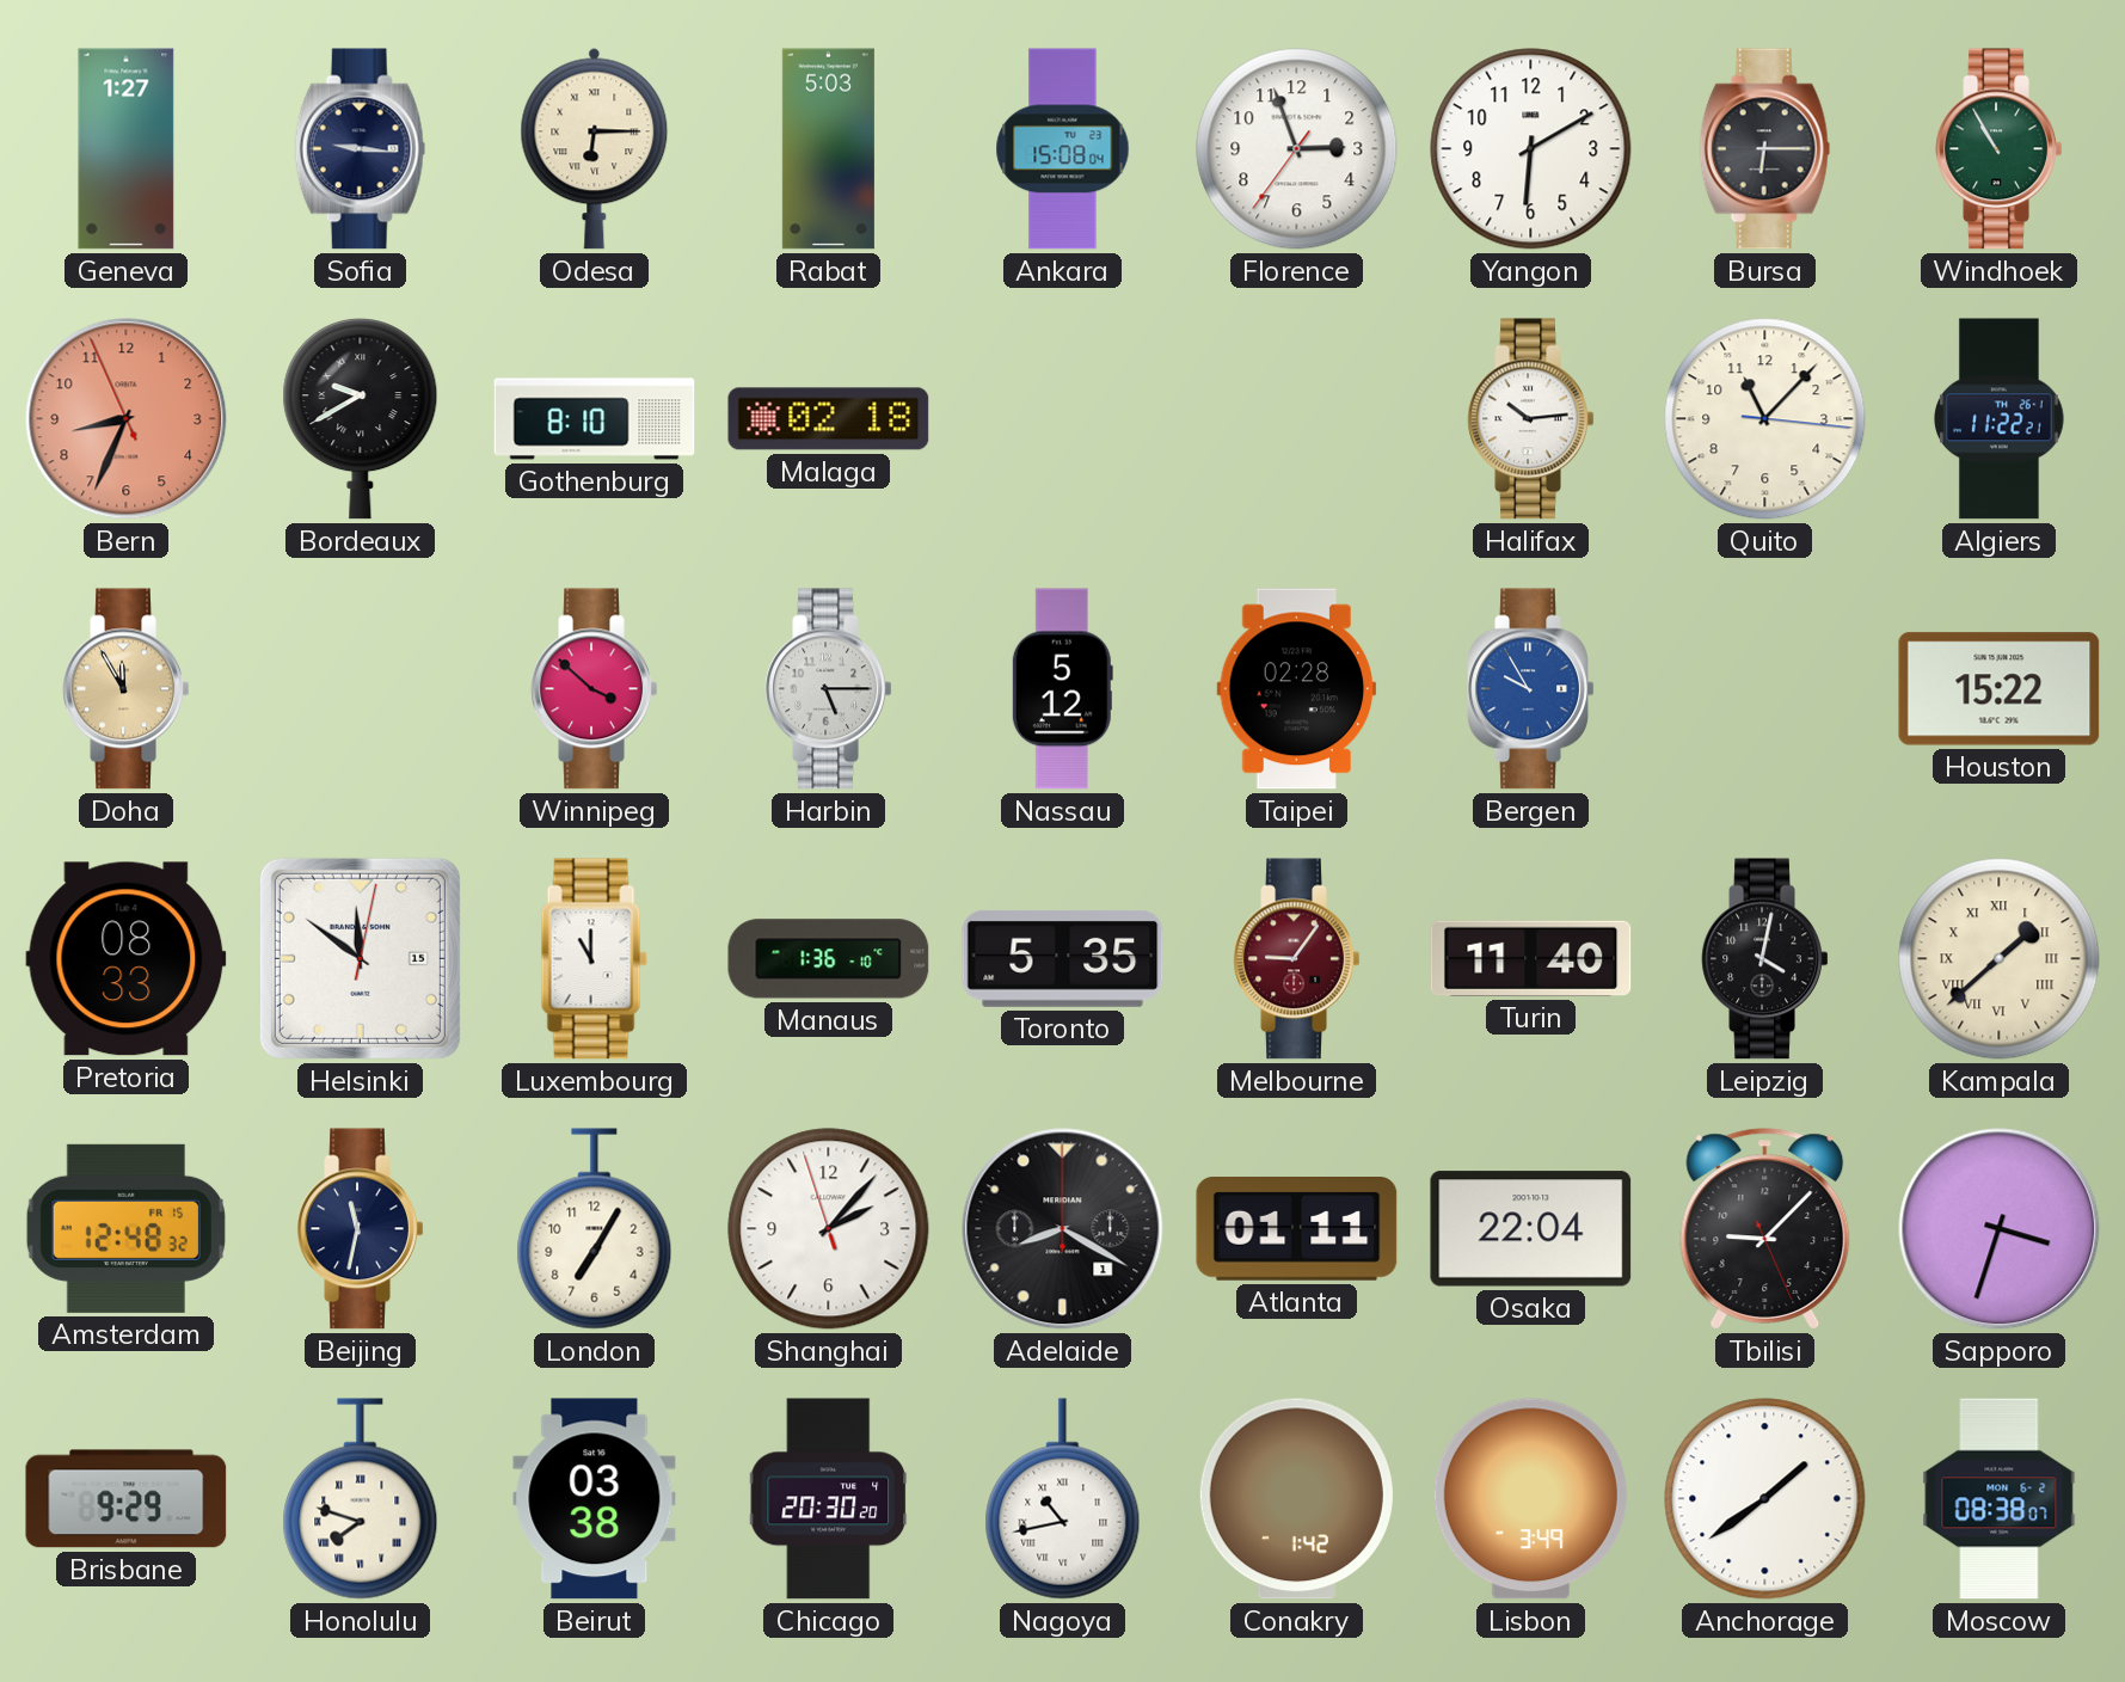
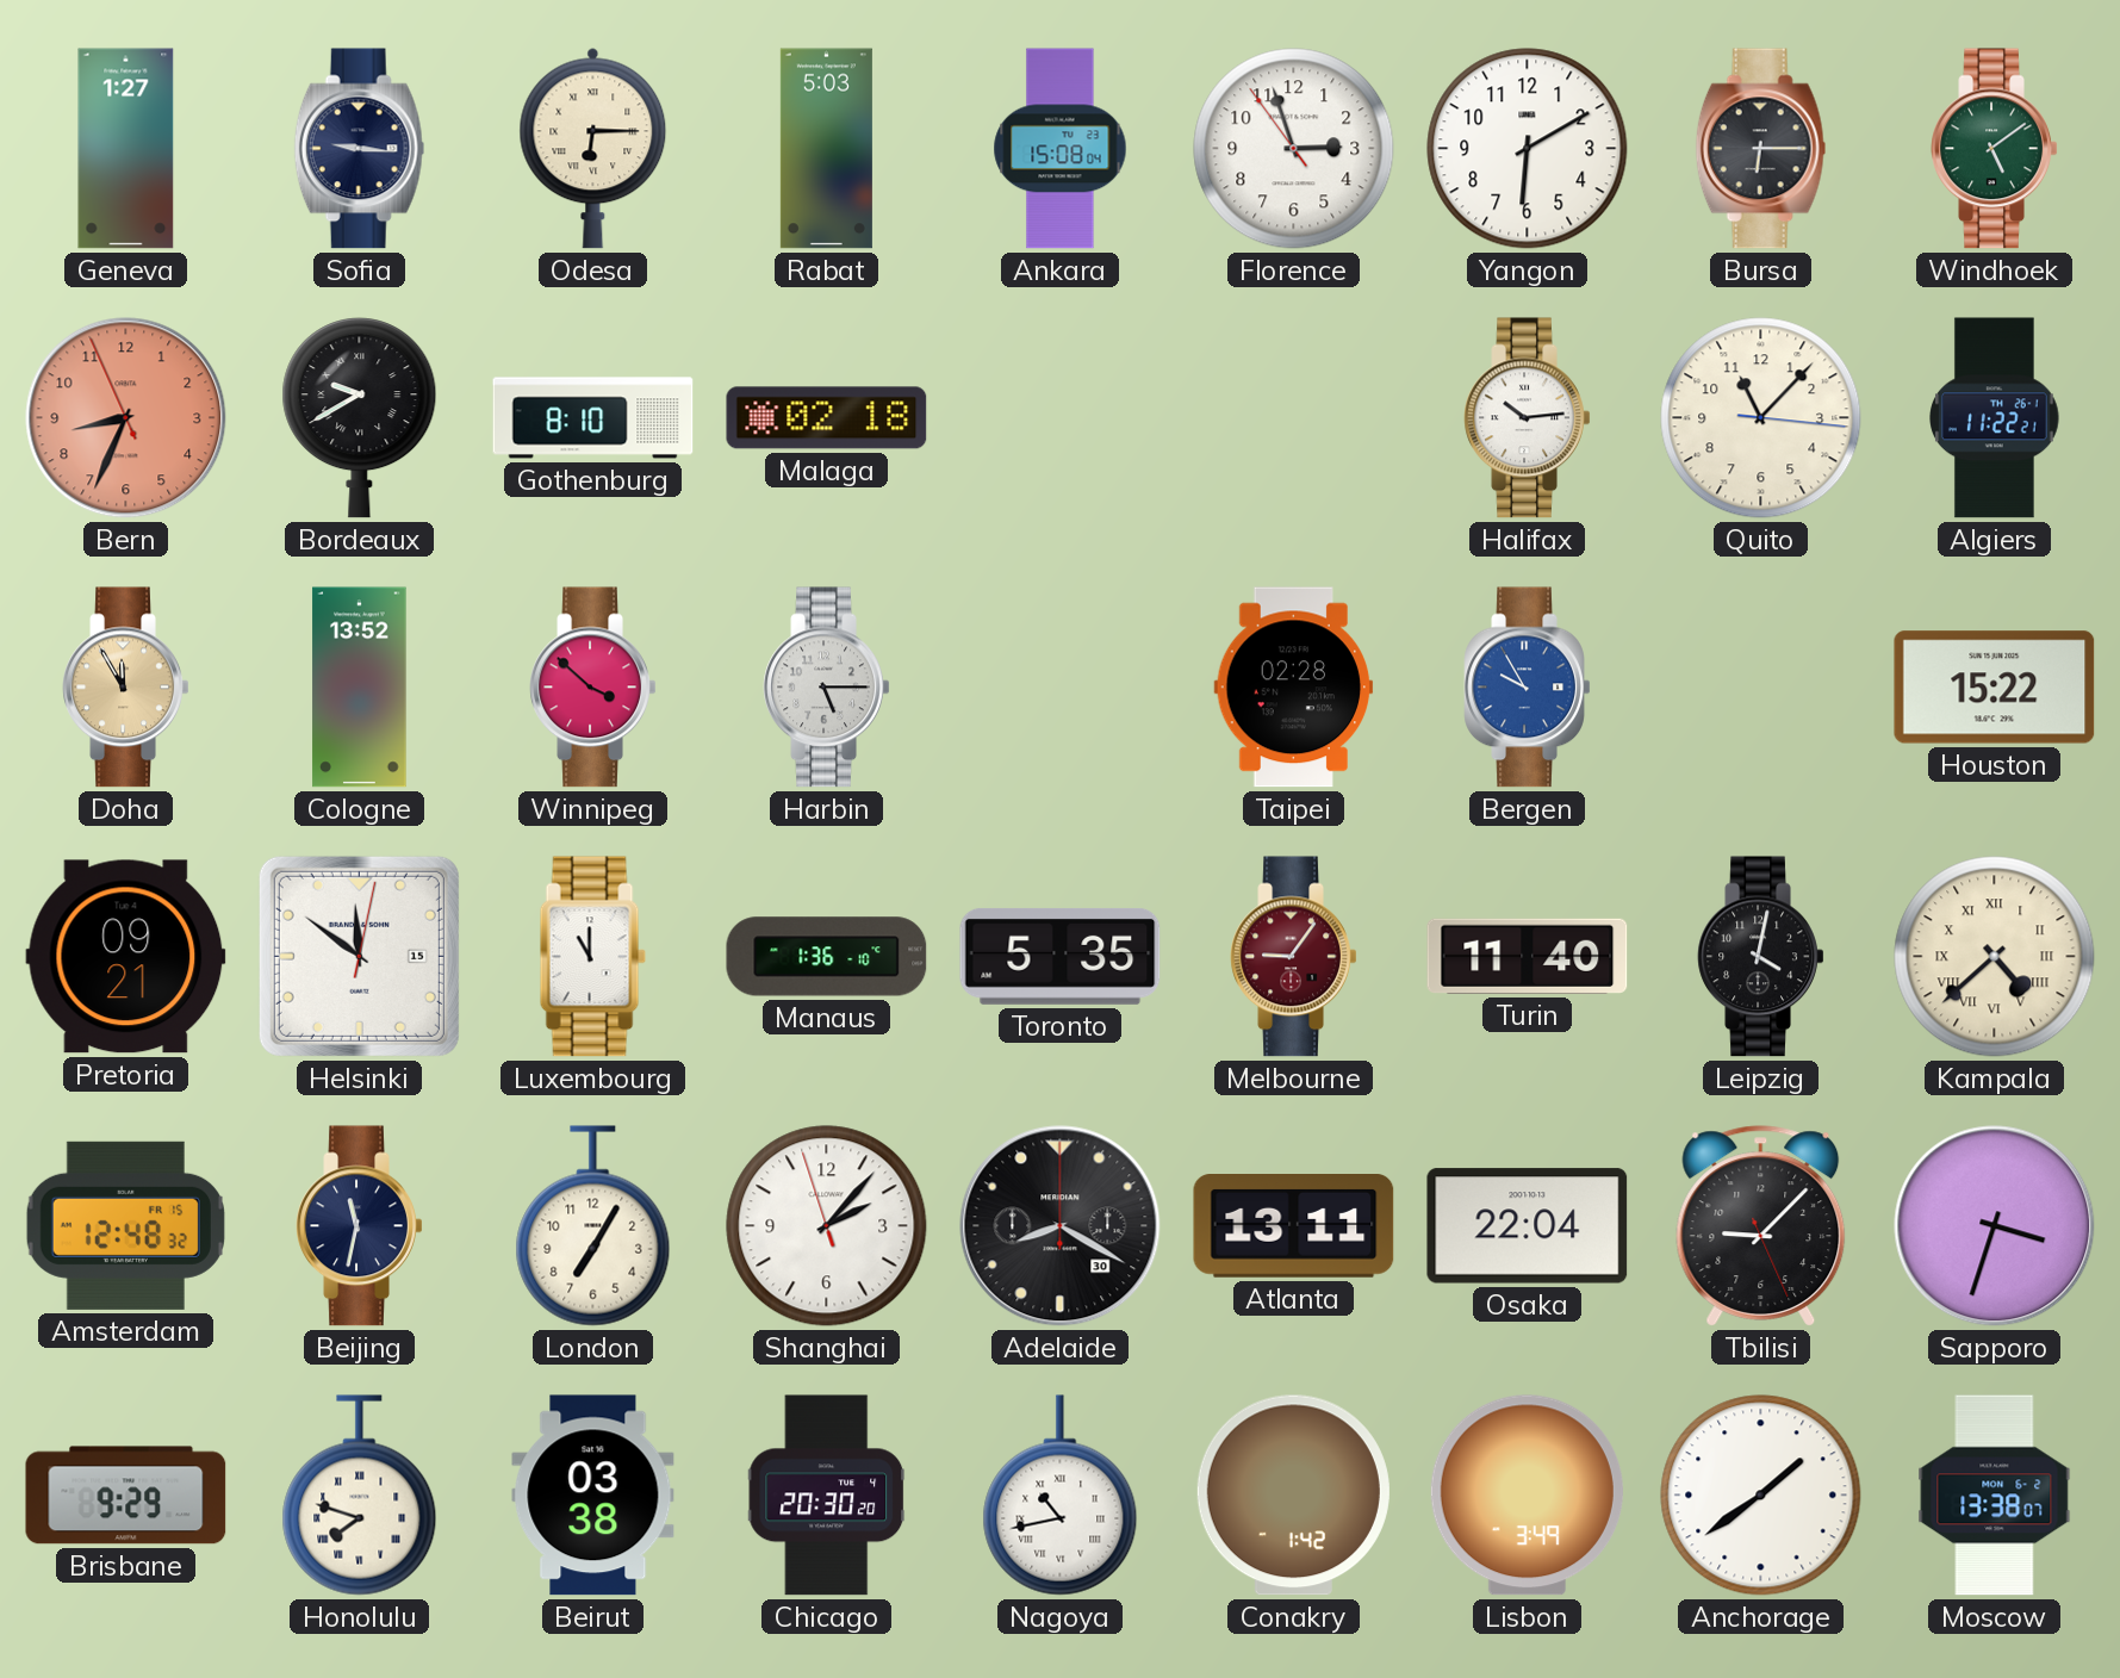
Florence: 2:56:36 -> 2:56:54 (1294, 149)
Windhoek: 10:55 -> 5:09 (1995, 149)
Cologne: none -> 13:52 (360, 688)
Nassau: 5:12 -> none (1062, 689)
Pretoria: 08:33 -> 09:21 (126, 957)
Kampala: 1:38 -> 4:38 (1995, 957)
Adelaide date: 1 -> 30 (1061, 1226)
Atlanta: 01:11 -> 13:11 (1294, 1226)
Moscow: 08:38 -> 13:38 (1995, 1496)
